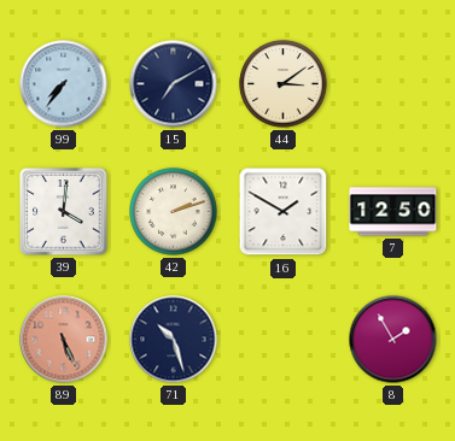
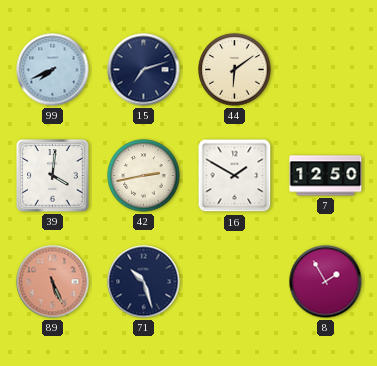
99: 7:36 -> 7:41 (53, 70)
15: 7:10 -> 7:12 (144, 70)
44: 3:09 -> 6:09 (235, 70)
42: 2:12 -> 2:43 (144, 176)
